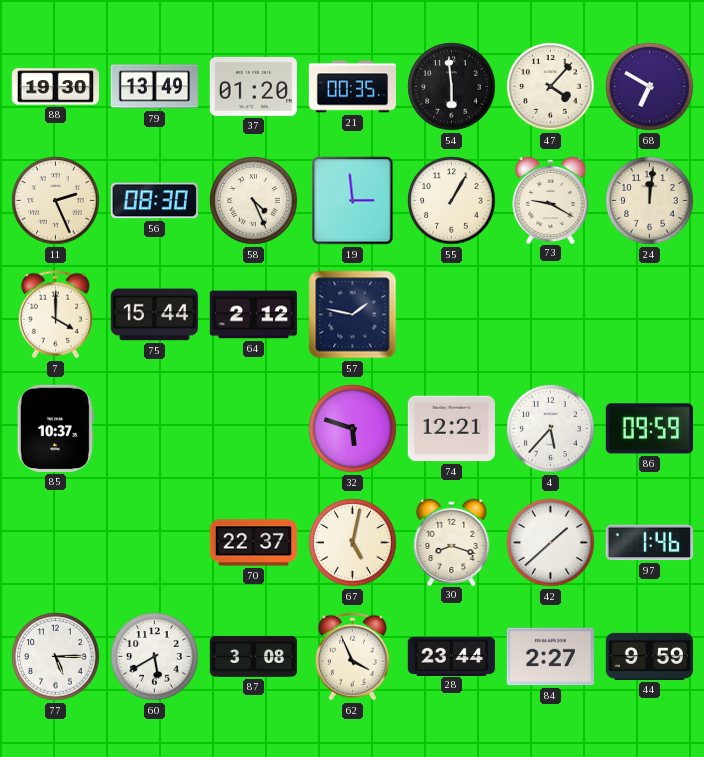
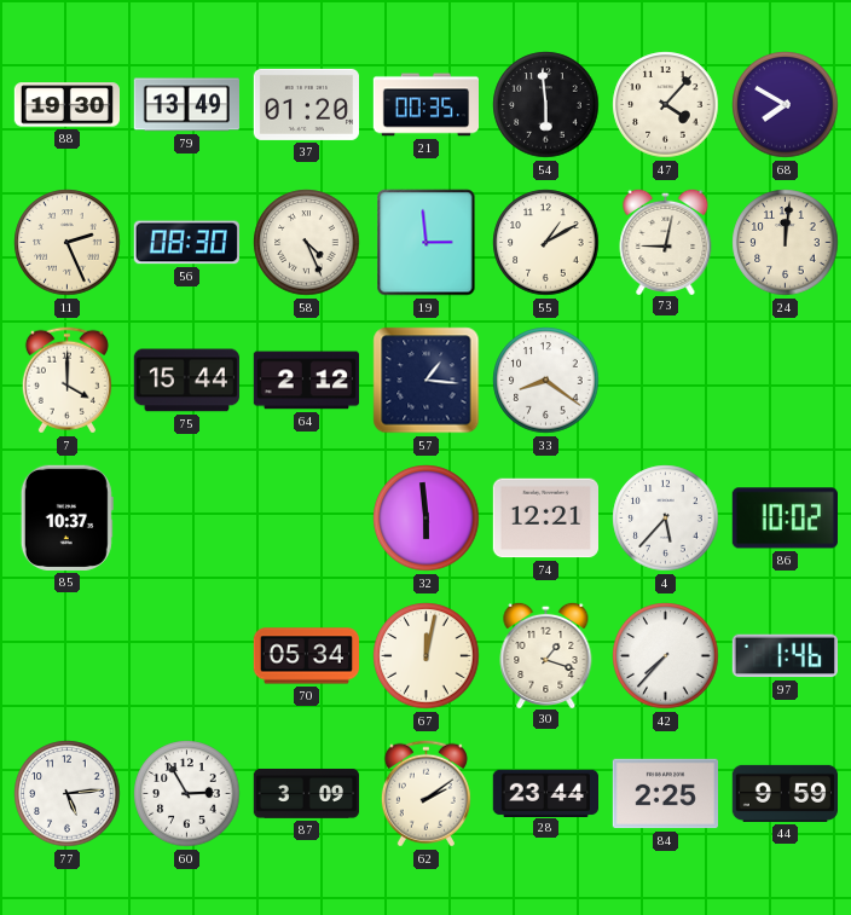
68: 6:50 -> 7:50 (786, 105)
55: 1:05 -> 1:10 (546, 243)
73: 9:20 -> 9:02 (666, 241)
57: 1:47 -> 1:16 (427, 381)
33: none -> 8:21 (546, 381)
32: 5:48 -> 5:59 (427, 519)
86: 09:59 -> 10:02 (785, 519)
70: 22:37 -> 05:34 (306, 656)
67: 5:02 -> 12:02 (427, 656)
30: 8:18 -> 1:18 (546, 654)
42: 1:38 -> 7:37 (666, 656)
77: 5:15 -> 5:14 (68, 794)
60: 5:40 -> 2:55 (187, 794)
87: 3:08 -> 3:09 (306, 793)
62: 3:56 -> 2:09 (425, 794)
84: 2:27 -> 2:25 (665, 794)
